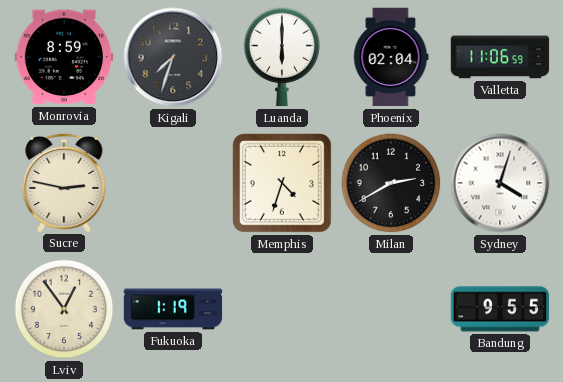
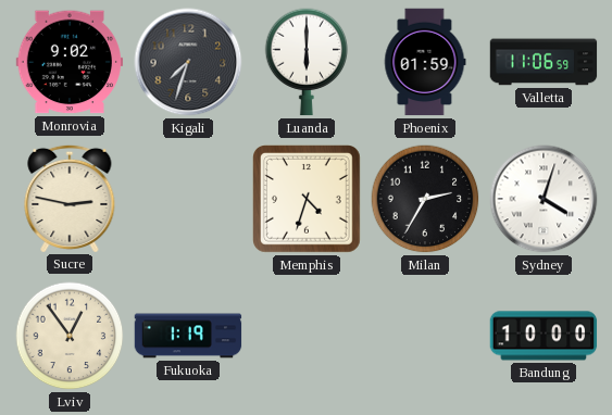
Monrovia: 8:59 -> 9:02 (70, 62)
Phoenix: 02:04 -> 01:59 (425, 62)
Milan: 2:40 -> 2:35 (425, 199)
Bandung: 9:55 -> 10:00 (544, 336)
